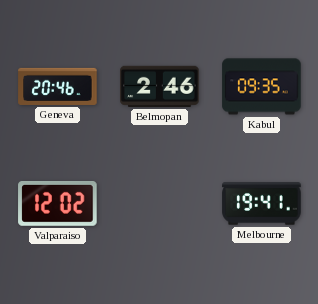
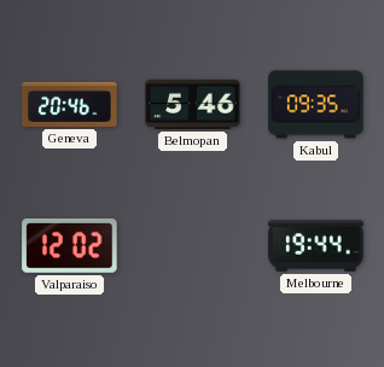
Belmopan: 2:46 -> 5:46 (193, 104)
Melbourne: 19:41 -> 19:44 (316, 246)
